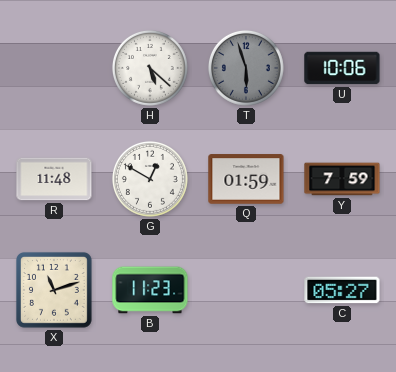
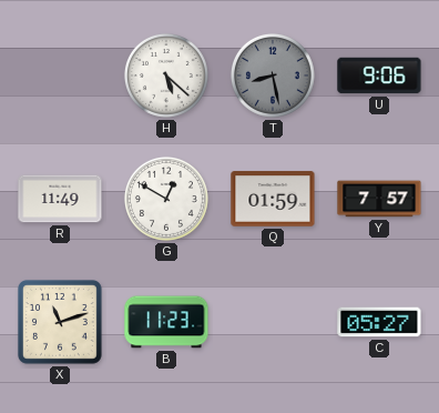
T: 5:57 -> 8:28 (273, 75)
U: 10:06 -> 9:06 (379, 75)
R: 11:48 -> 11:49 (60, 199)
Y: 7:59 -> 7:57 (379, 199)
